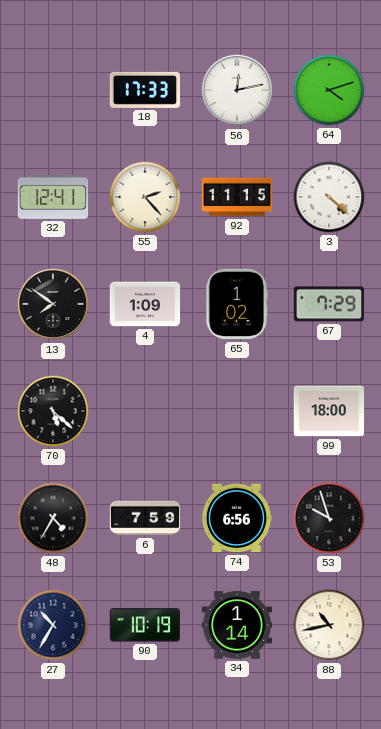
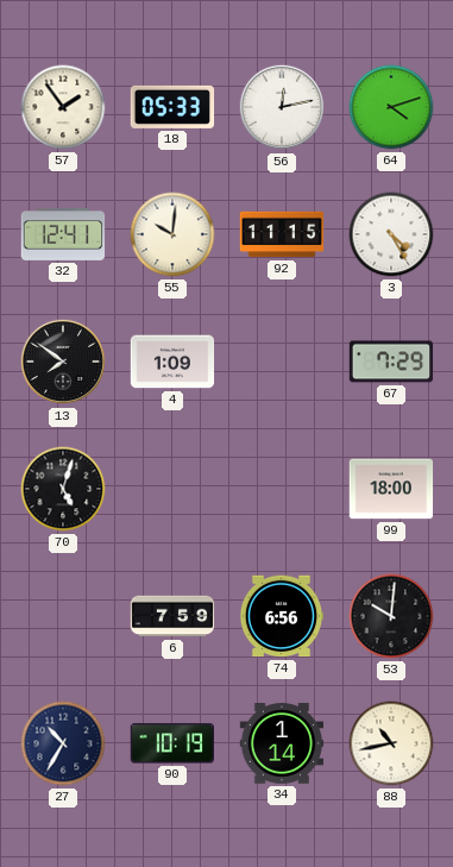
57: none -> 1:54 (63, 107)
18: 17:33 -> 05:33 (172, 107)
55: 2:23 -> 10:01 (172, 234)
3: 4:22 -> 4:25 (391, 234)
65: 1:02 -> none (237, 304)
70: 5:22 -> 5:03 (63, 489)
48: 4:35 -> none (53, 518)
53: 9:57 -> 10:01 (391, 616)
